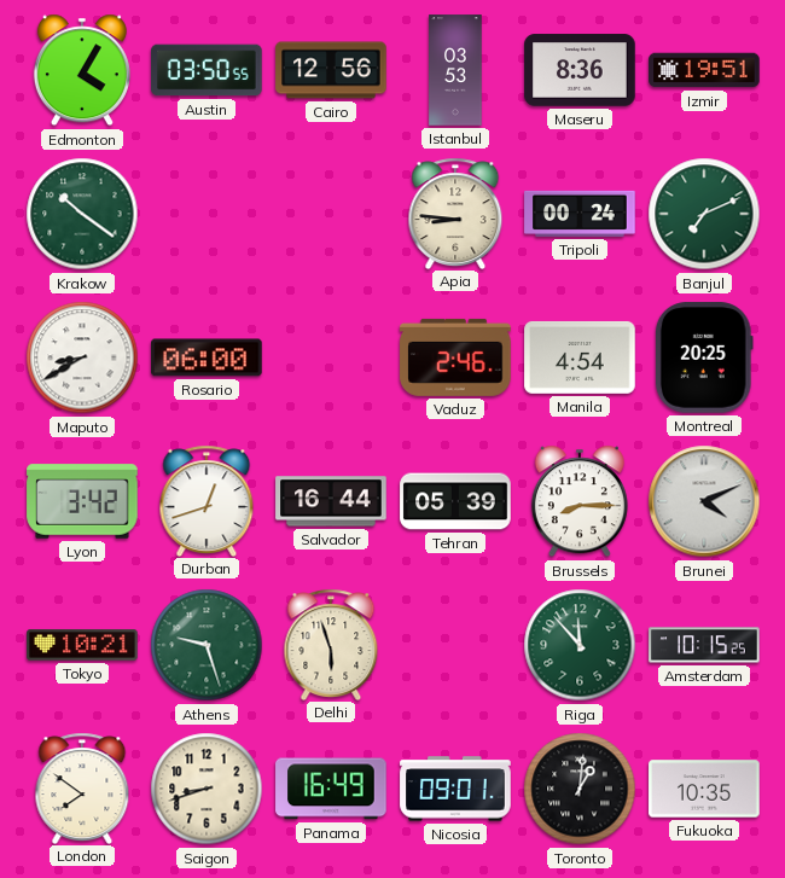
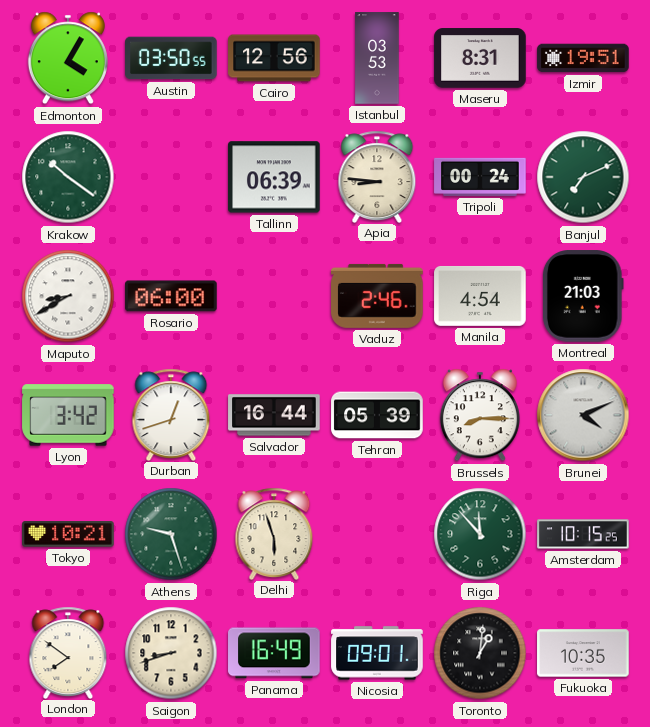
Maseru: 8:36 -> 8:31 (480, 58)
Tallinn: none -> 06:39 (274, 177)
Montreal: 20:25 -> 21:03 (583, 296)
